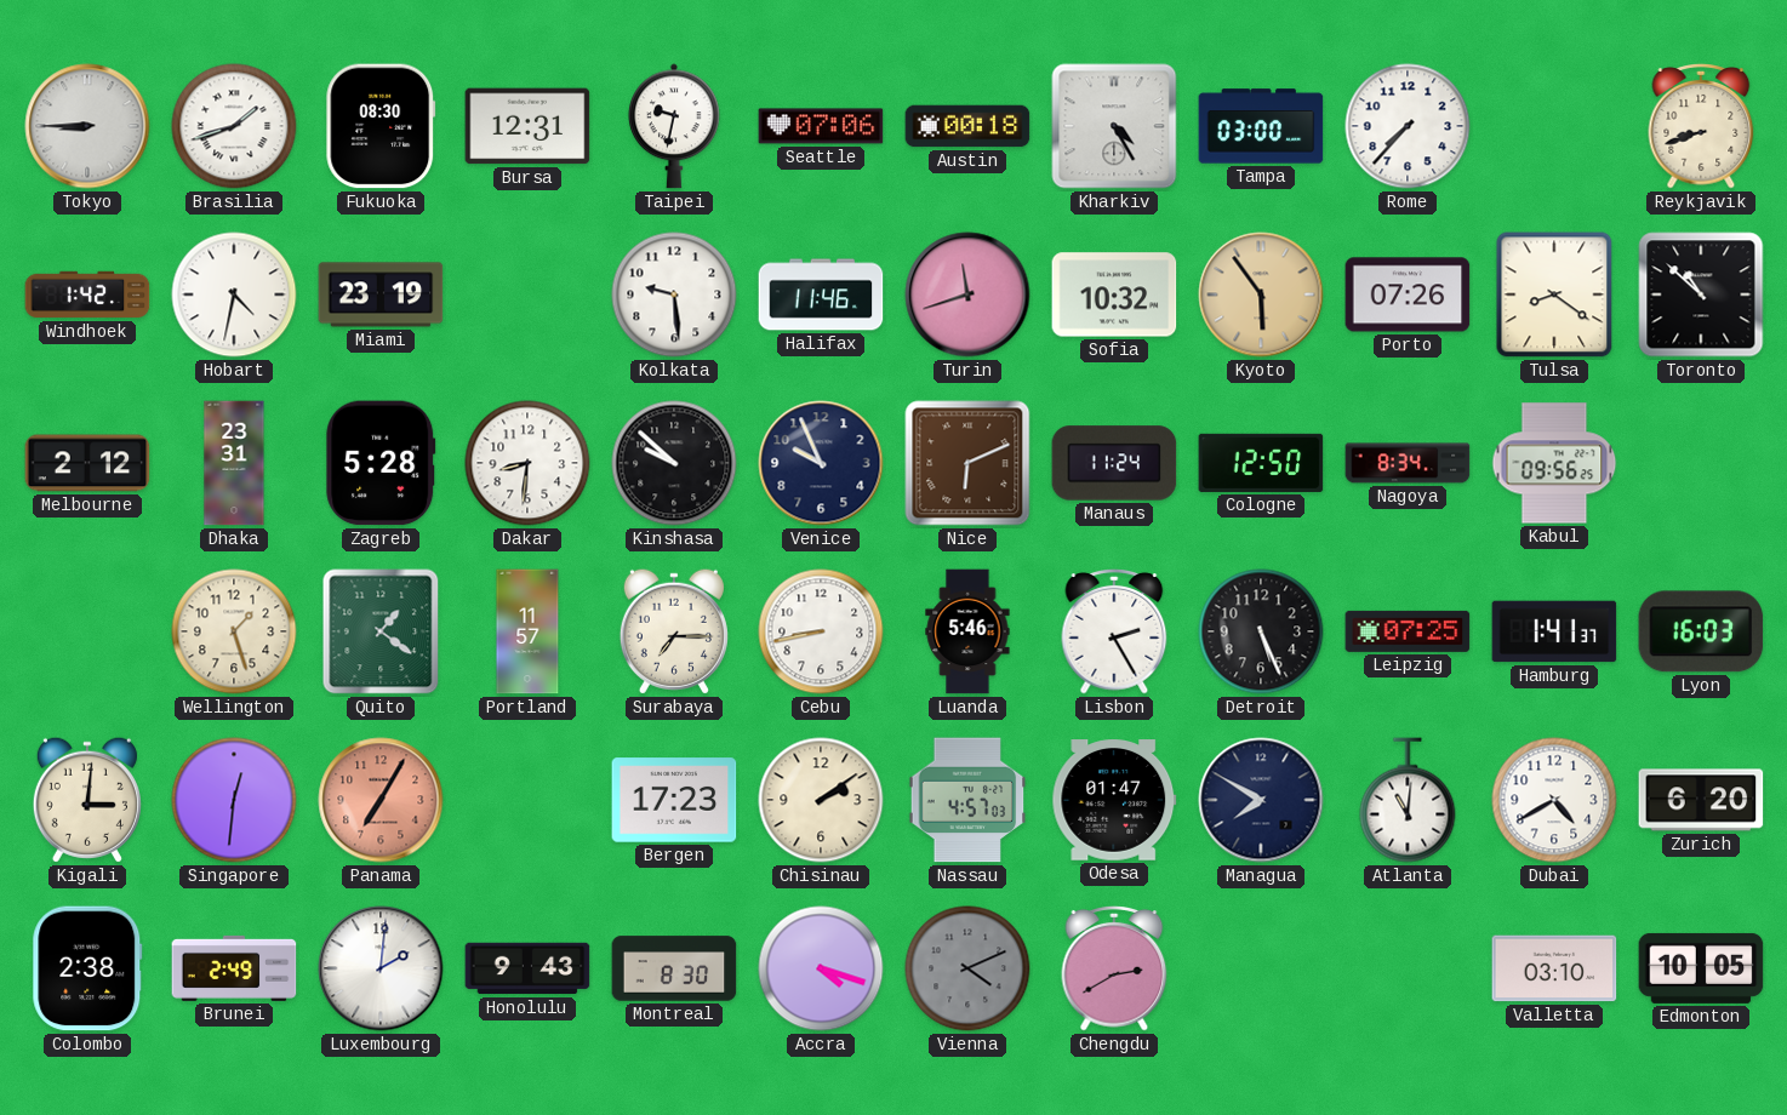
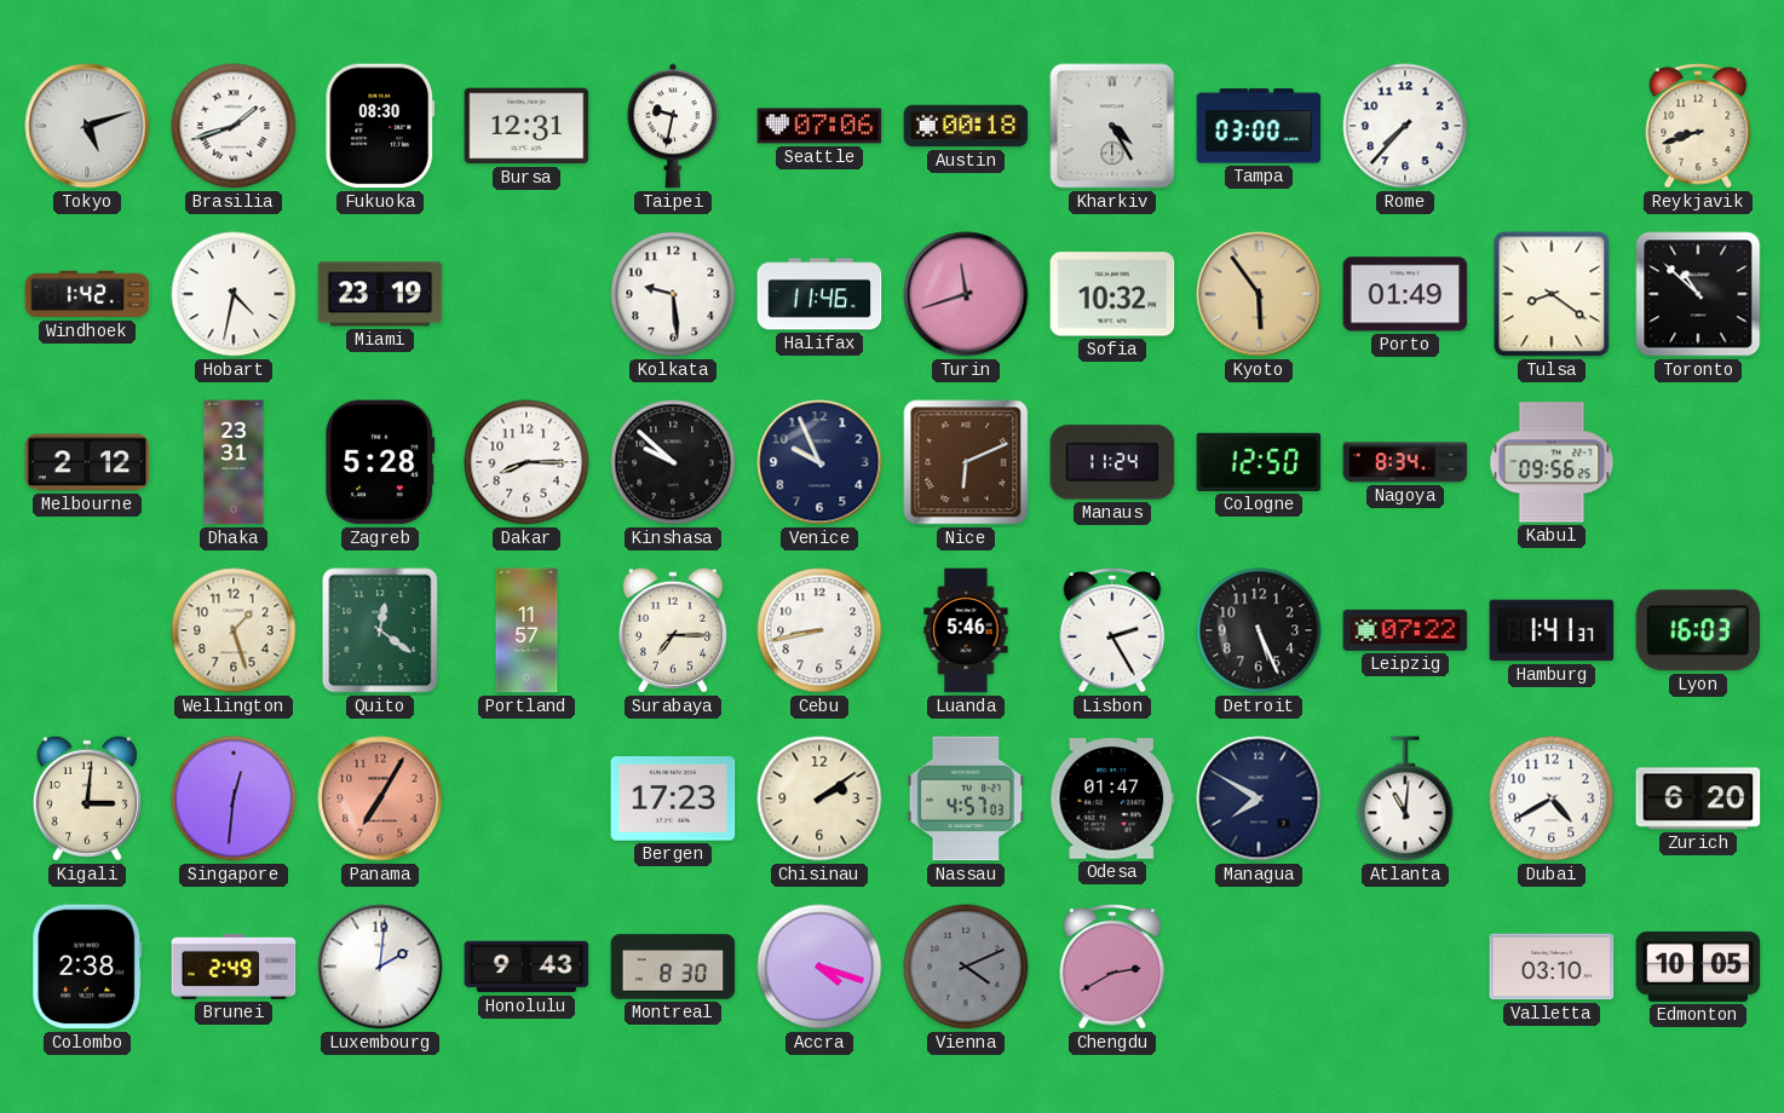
Tokyo: 8:45 -> 5:12 (87, 126)
Porto: 07:26 -> 01:49 (1405, 294)
Dakar: 8:31 -> 8:15 (526, 462)
Quito: 1:21 -> 12:21 (380, 630)
Leipzig: 07:25 -> 07:22 (1405, 630)
